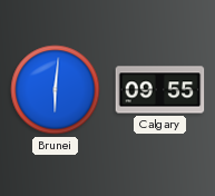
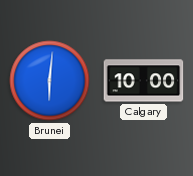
Calgary: 09:55 -> 10:00 (144, 81)
